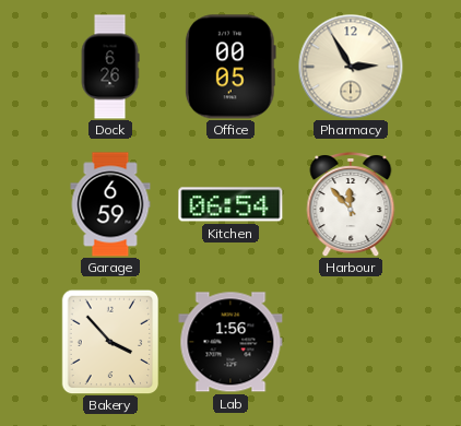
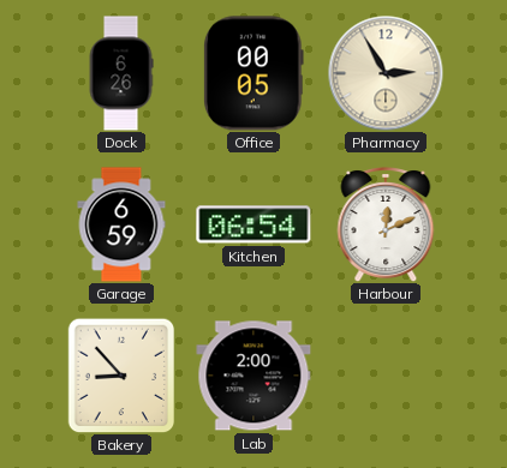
Harbour: 11:53 -> 12:11 (386, 226)
Bakery: 3:53 -> 8:53 (121, 376)
Lab: 1:56 -> 2:00 (253, 376)
